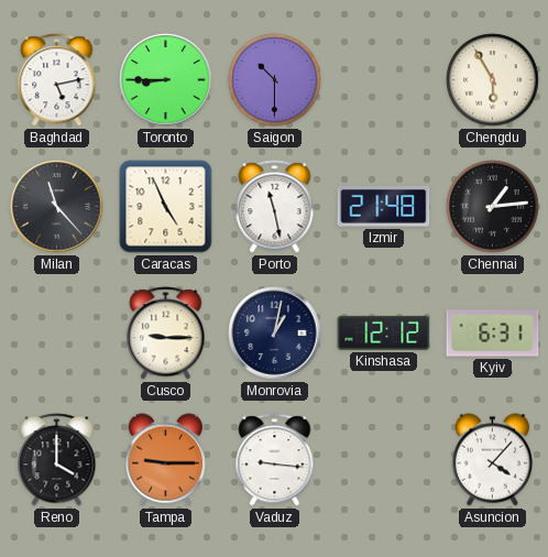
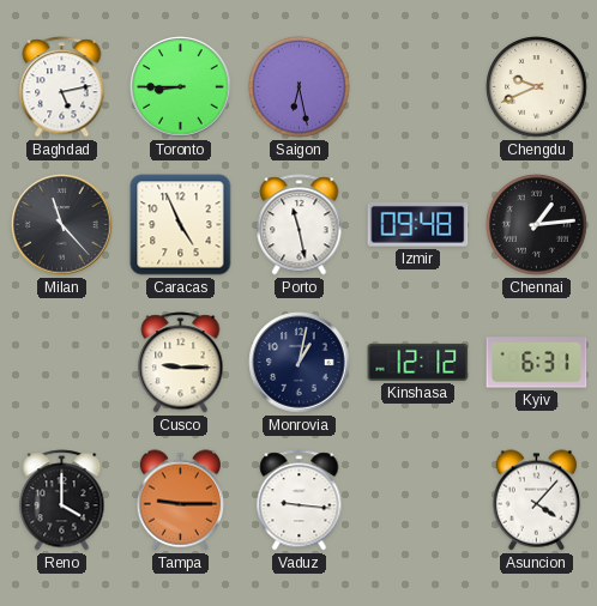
Saigon: 10:30 -> 6:28 (300, 87)
Chengdu: 5:55 -> 9:41 (537, 87)
Izmir: 21:48 -> 09:48 (418, 225)
